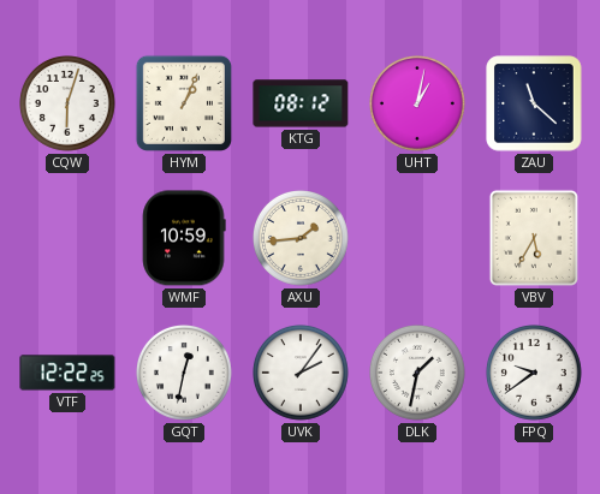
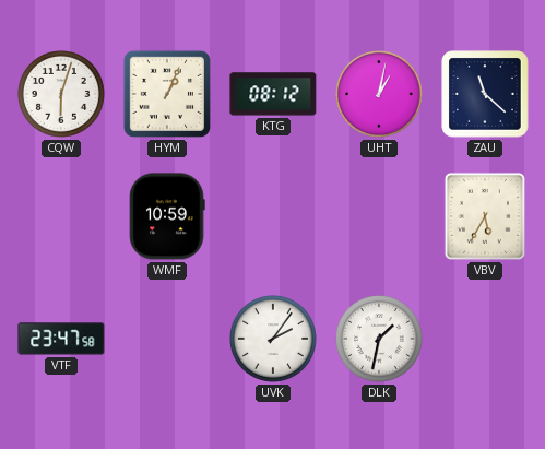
AXU: 1:44 -> none (302, 239)
VTF: 12:22 -> 23:47 (61, 339)
GQT: 12:32 -> none (185, 374)
FPQ: 9:39 -> none (535, 374)
